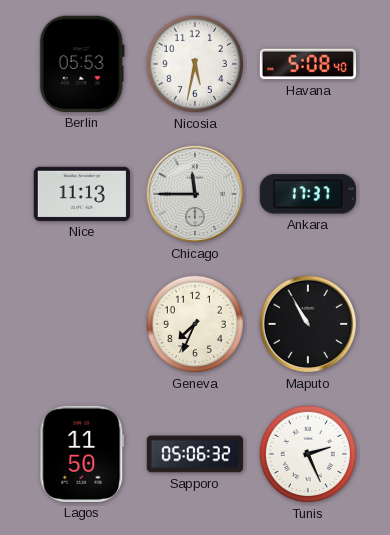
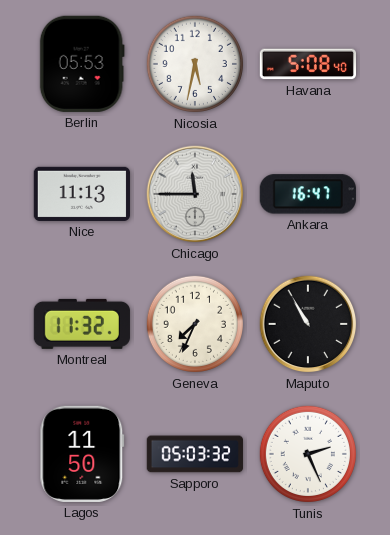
Ankara: 17:37 -> 16:47 (308, 194)
Montreal: none -> 11:32 (82, 324)
Sapporo: 05:06 -> 05:03 (195, 454)
